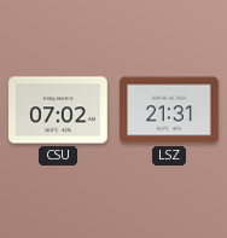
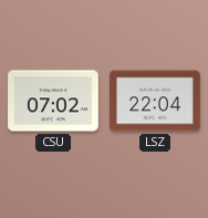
LSZ: 21:31 -> 22:04 (156, 101)
